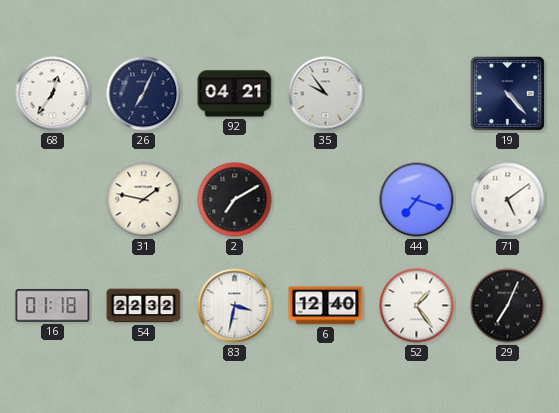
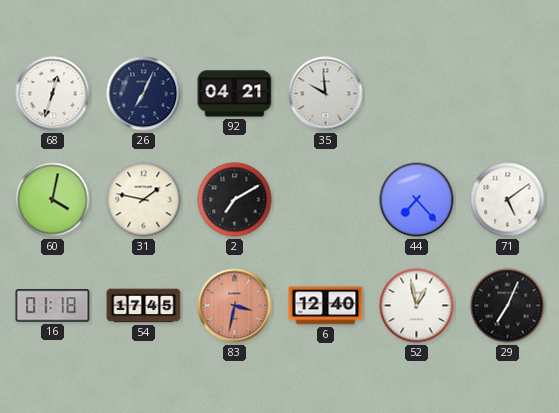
68: 12:36 -> 12:33 (53, 94)
35: 9:54 -> 9:59 (326, 94)
19: 4:23 -> none (507, 93)
60: none -> 4:02 (53, 200)
44: 7:18 -> 7:23 (417, 200)
54: 22:32 -> 17:45 (144, 306)
83 dial: white -> salmon (235, 306)
52: 1:24 -> 12:58 (417, 306)
